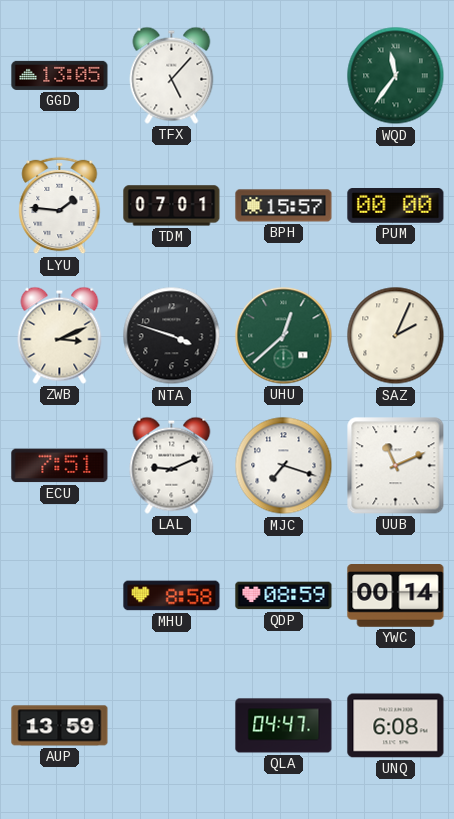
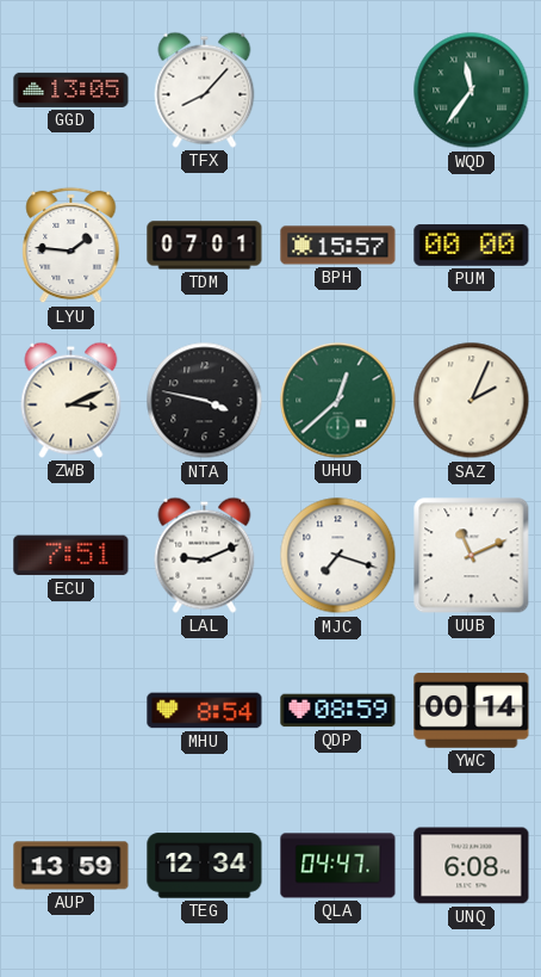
TFX: 5:07 -> 8:07 (205, 89)
NTA: 3:48 -> 3:47 (205, 401)
MHU: 8:58 -> 8:54 (205, 711)
TEG: none -> 12:34 (205, 866)
